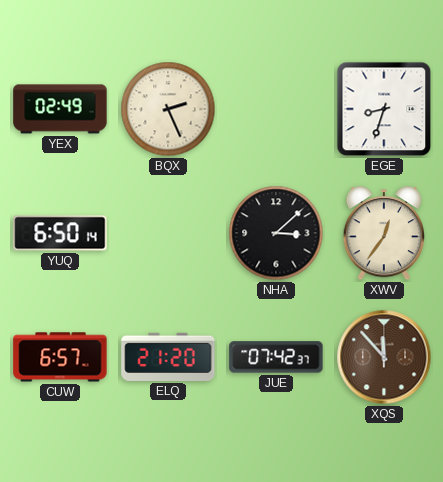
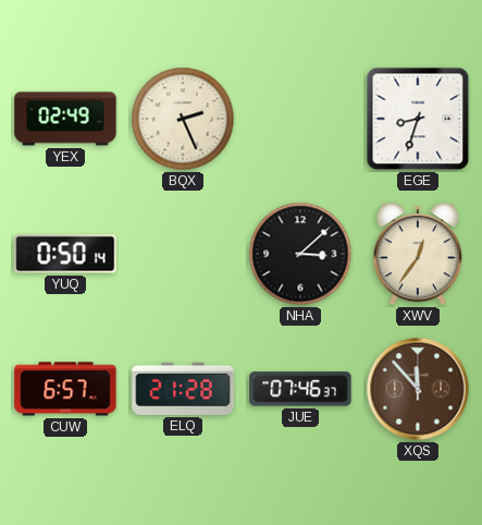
YUQ: 6:50 -> 0:50 (65, 254)
ELQ: 21:20 -> 21:28 (183, 389)
JUE: 07:42 -> 07:46 (300, 389)
